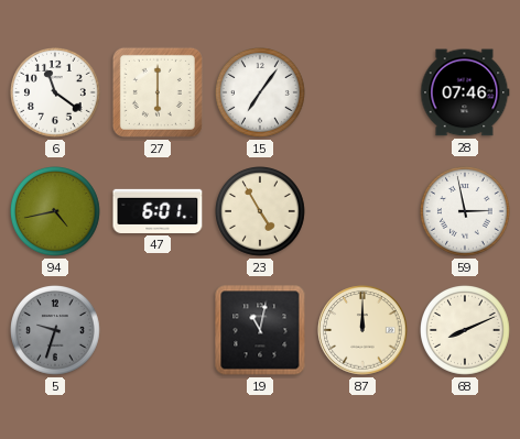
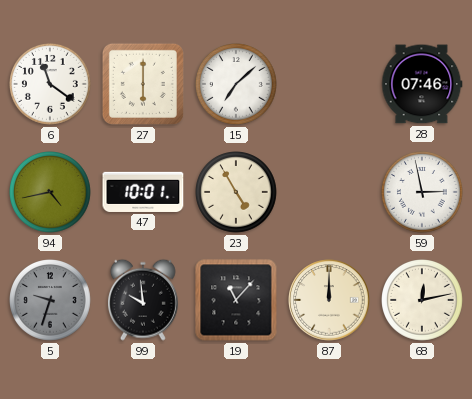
15: 7:06 -> 7:08 (237, 85)
47: 6:01 -> 10:01 (143, 192)
99: none -> 9:59 (143, 300)
19: 11:02 -> 11:07 (236, 300)
68: 8:11 -> 12:13 (423, 301)
